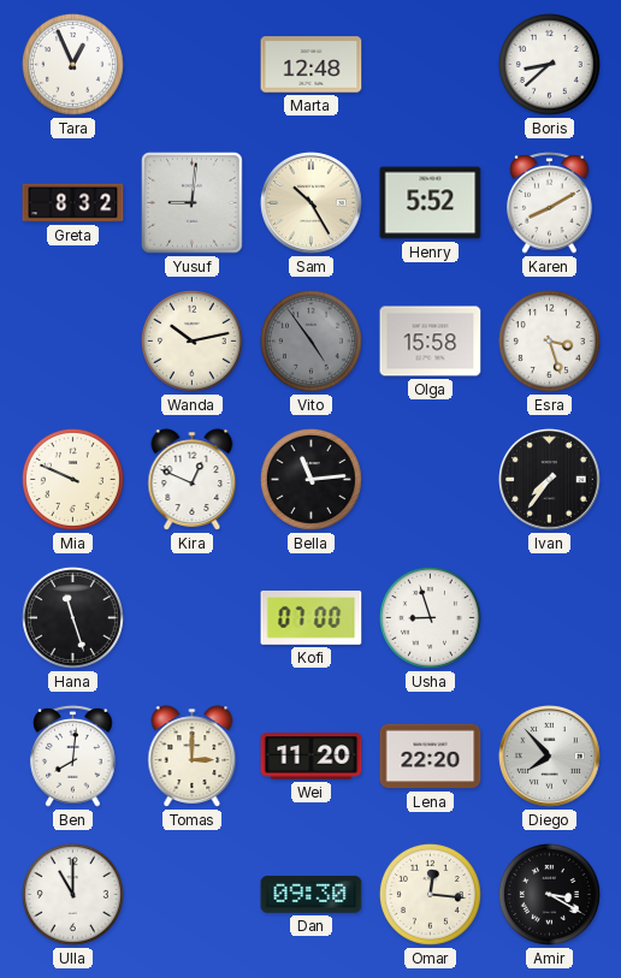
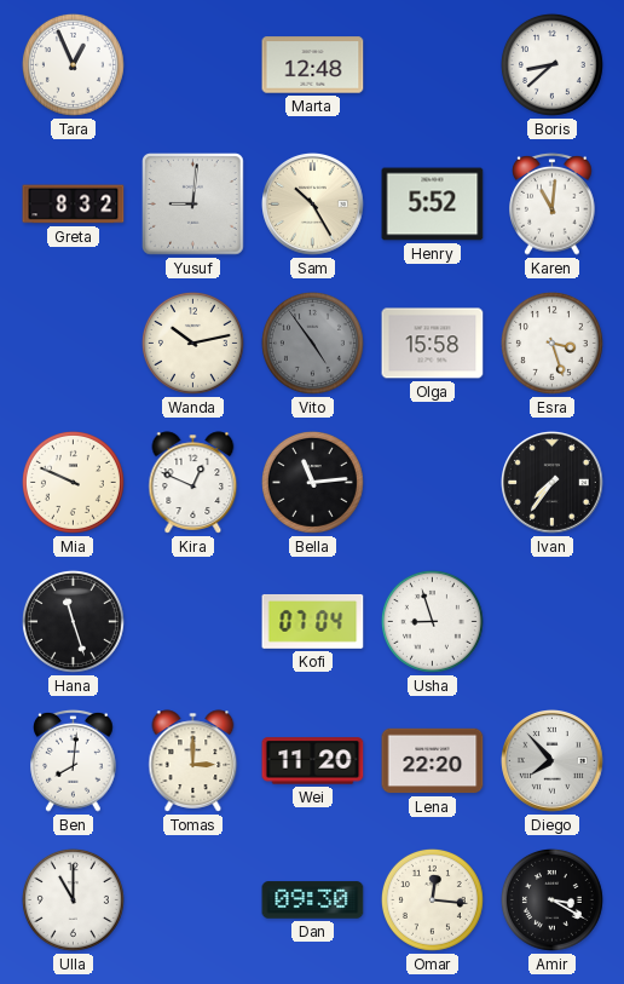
Karen: 8:10 -> 11:01 (553, 203)
Kofi: 07:00 -> 07:04 (313, 621)
